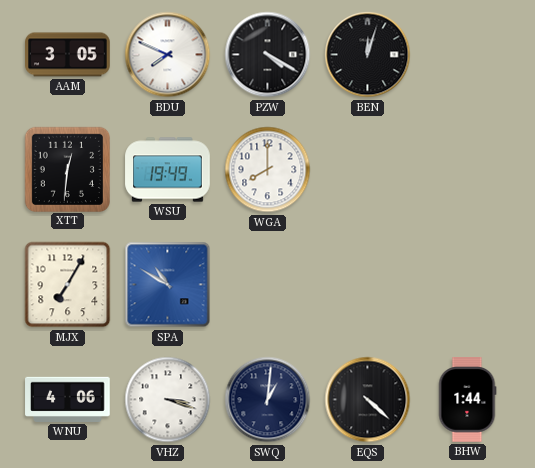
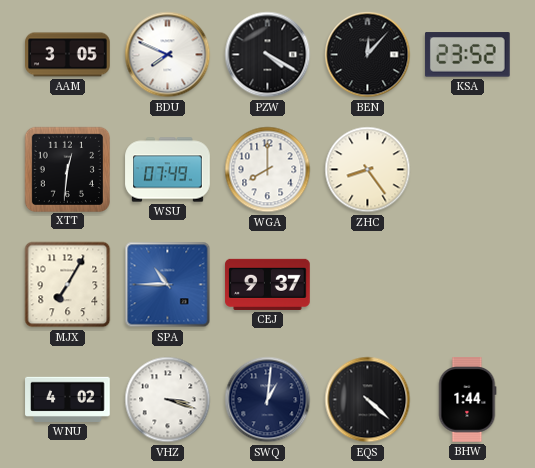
BEN: 12:03 -> 12:07 (368, 55)
KSA: none -> 23:52 (467, 55)
WSU: 19:49 -> 07:49 (168, 170)
ZHC: none -> 8:24 (368, 170)
SPA: 10:50 -> 10:45 (168, 285)
CEJ: none -> 9:37 (268, 284)
WNU: 4:06 -> 4:02 (68, 399)
